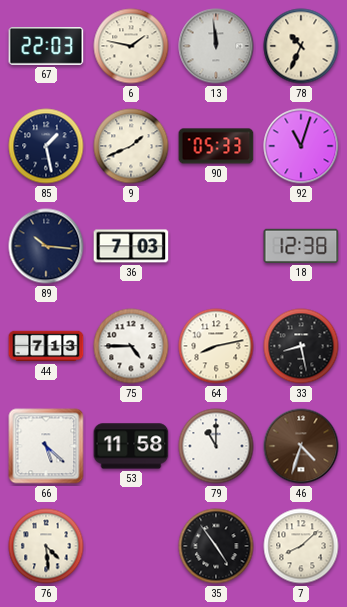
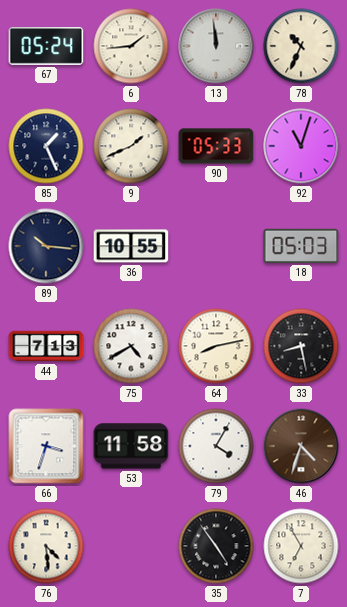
67: 22:03 -> 05:24 (46, 47)
6: 1:47 -> 1:44 (131, 46)
85: 1:28 -> 1:26 (46, 146)
36: 7:03 -> 10:55 (131, 246)
18: 12:38 -> 05:03 (301, 246)
75: 4:45 -> 4:40 (131, 346)
66: 5:22 -> 3:33 (46, 446)
79: 11:00 -> 4:05 (216, 446)
7: 8:08 -> 6:55 (301, 546)
